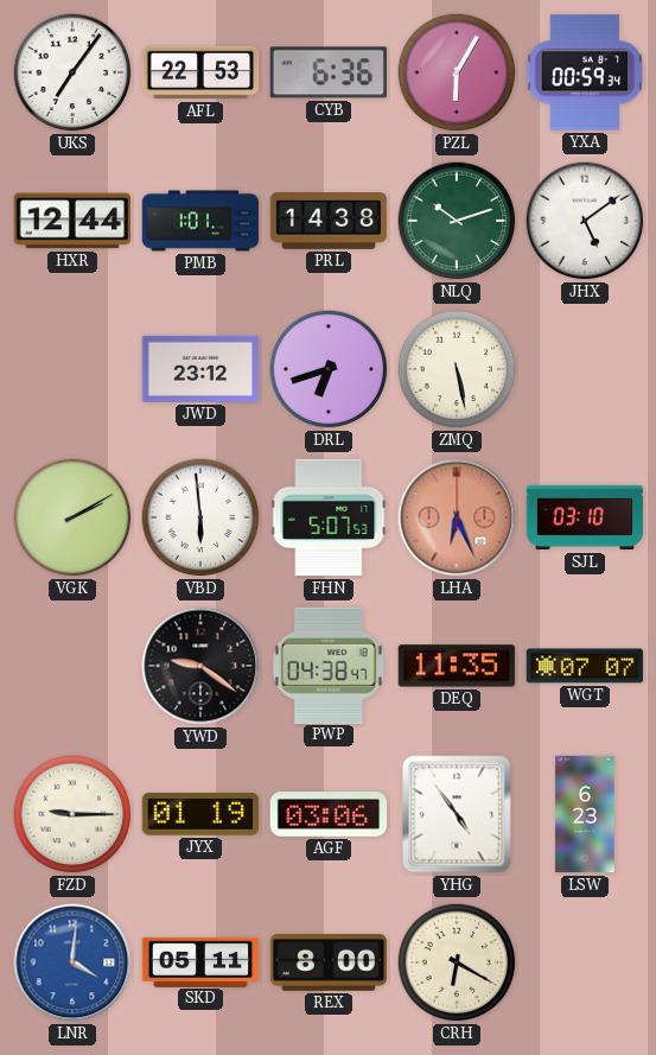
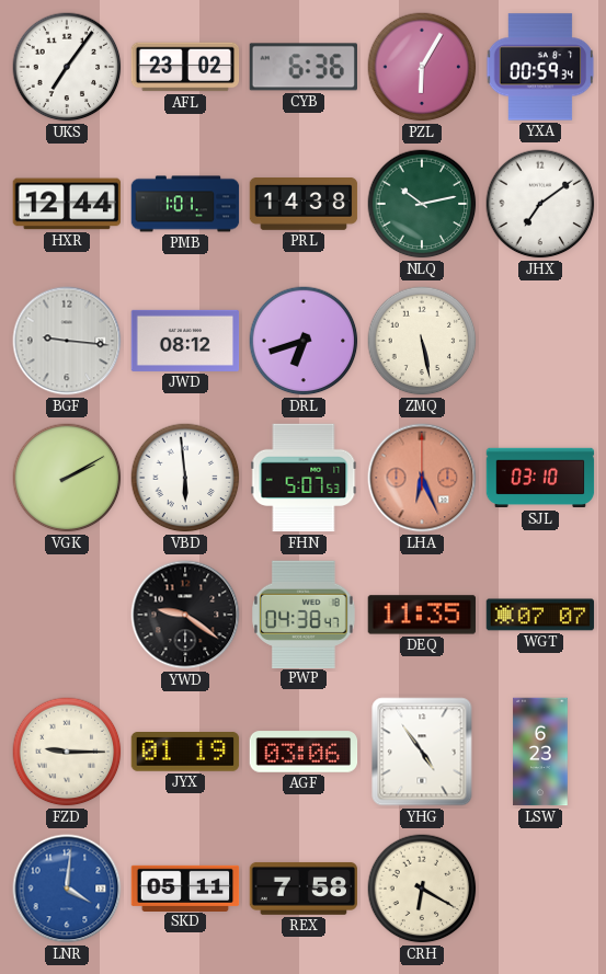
AFL: 22:53 -> 23:02 (185, 67)
NLQ: 10:12 -> 10:13 (422, 204)
JHX: 5:09 -> 7:09 (540, 204)
BGF: none -> 9:16 (67, 341)
JWD: 23:12 -> 08:12 (185, 341)
REX: 8:00 -> 7:58 (304, 889)
